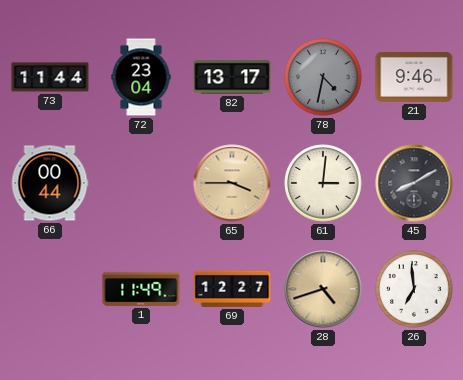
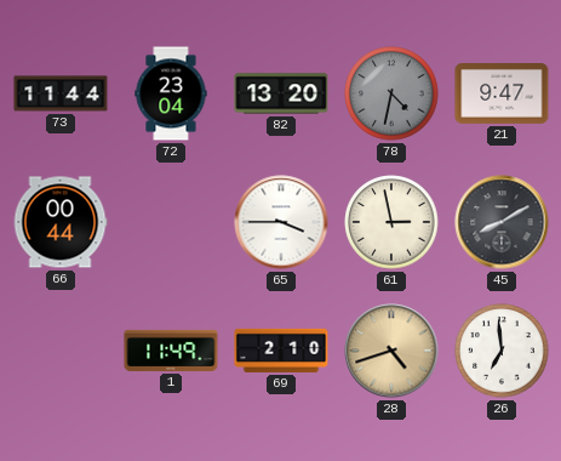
82: 13:17 -> 13:20 (281, 93)
21: 9:46 -> 9:47 (502, 95)
65 dial: champagne -> white (281, 222)
61: 3:01 -> 2:58 (391, 222)
69: 12:27 -> 2:10 (281, 351)
